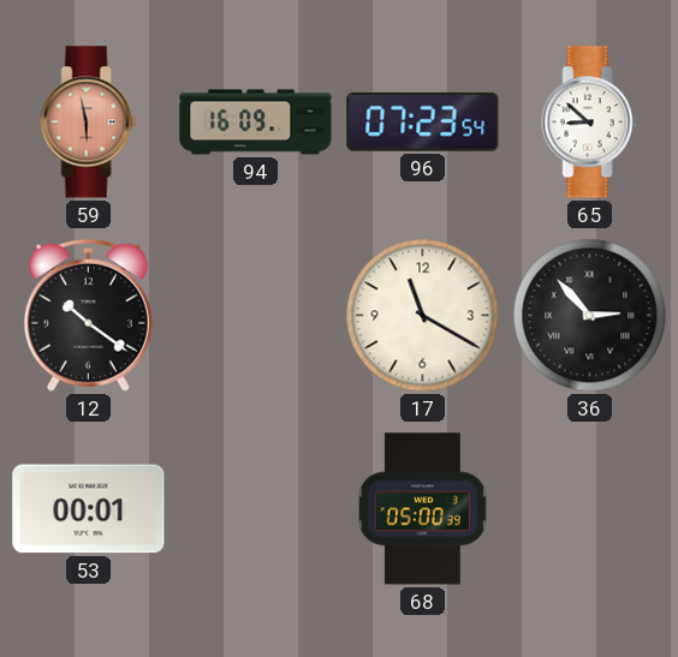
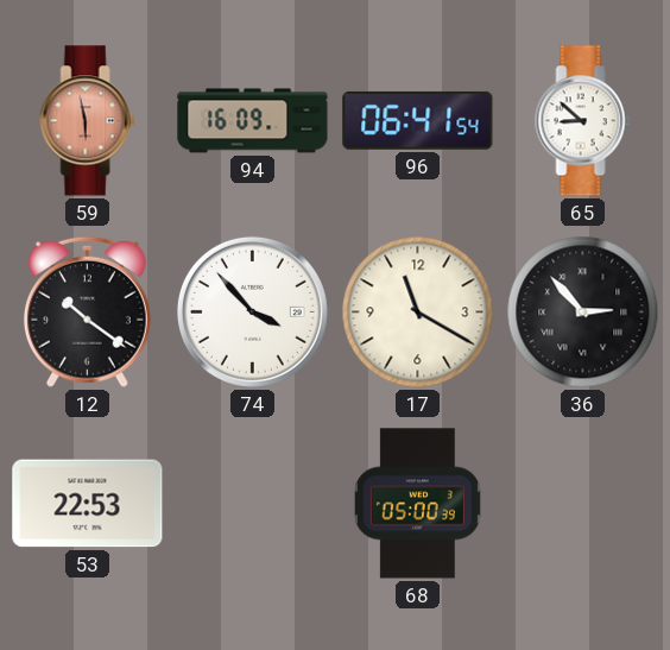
96: 07:23 -> 06:41 (418, 120)
74: none -> 3:53 (252, 311)
53: 00:01 -> 22:53 (88, 504)
